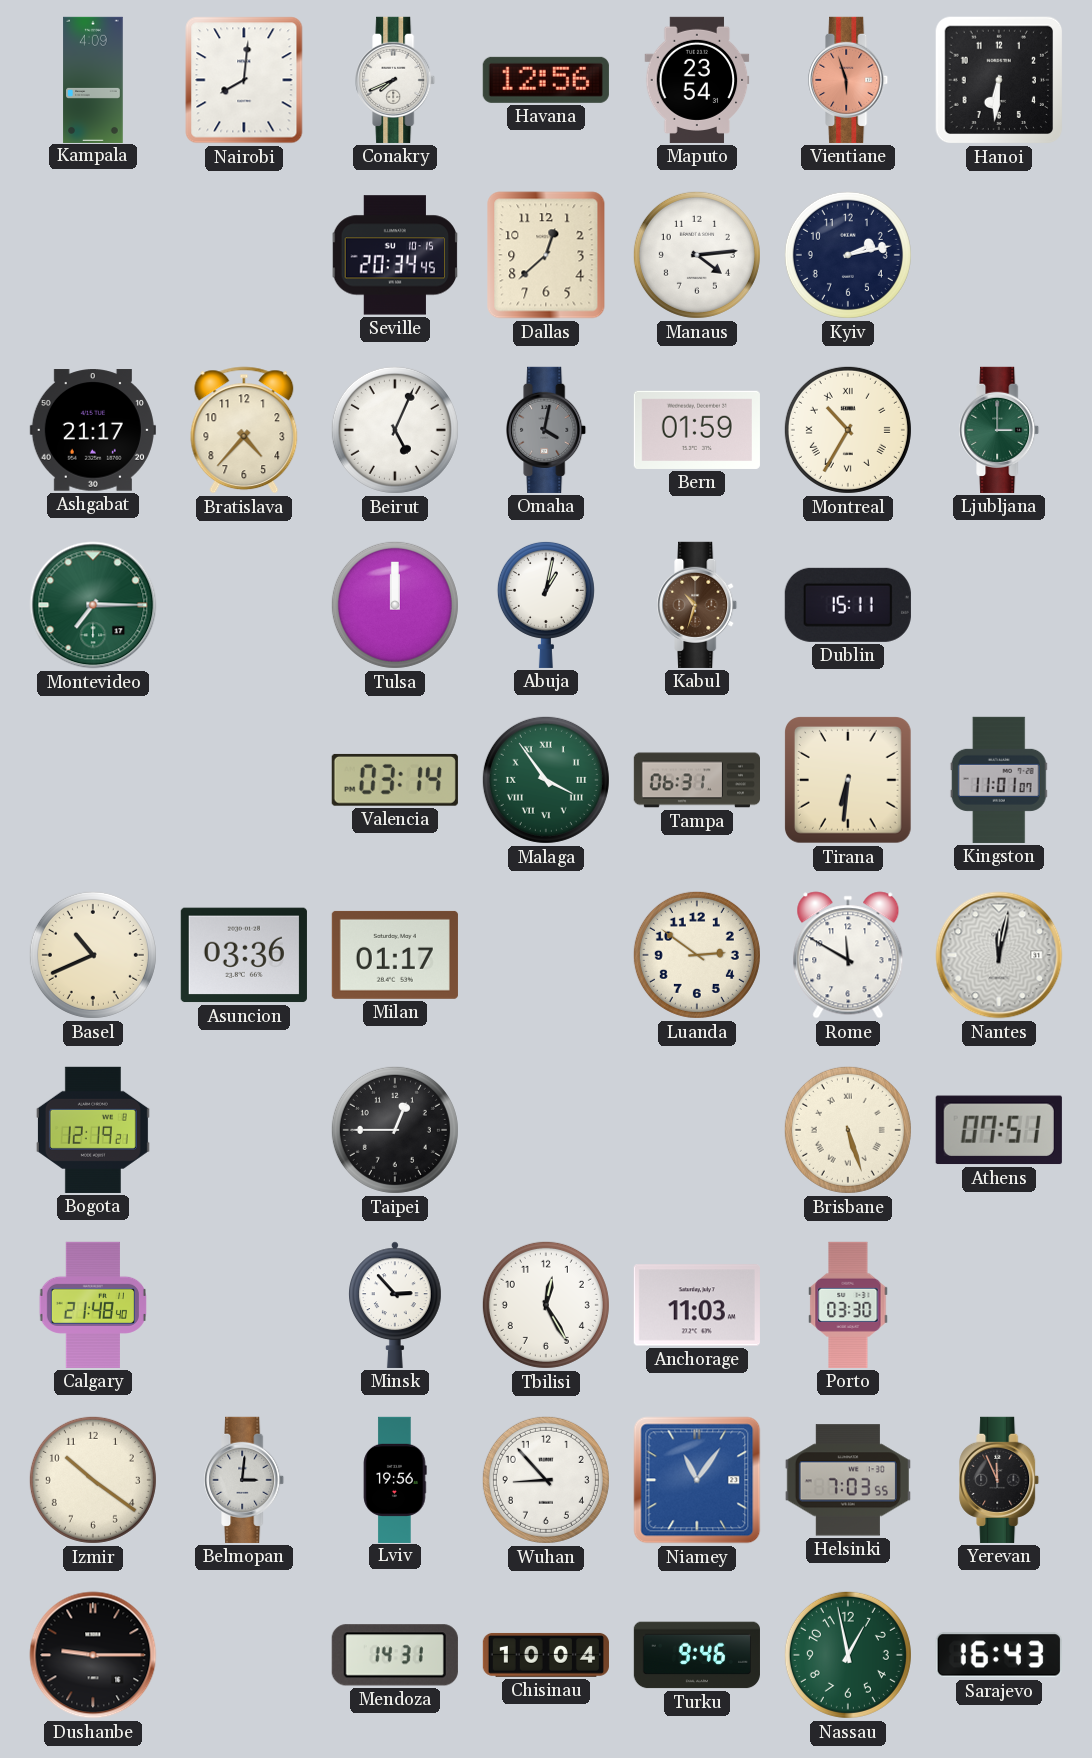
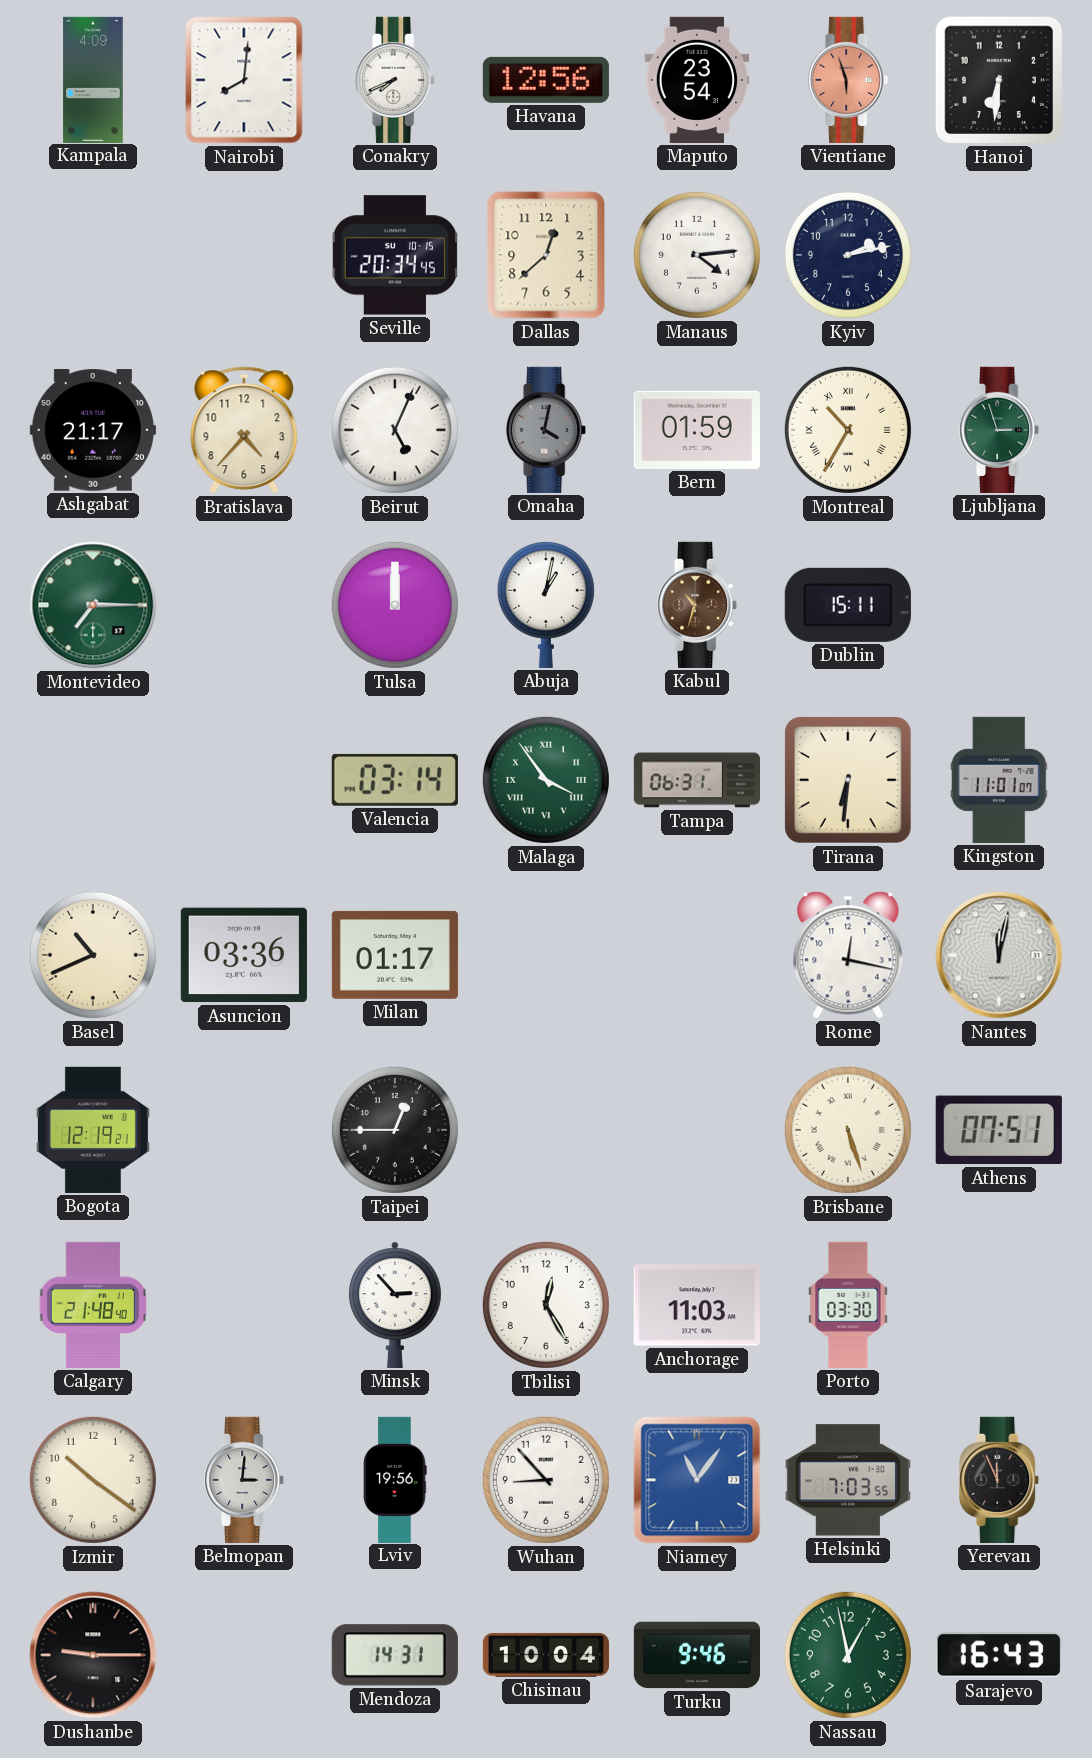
Ljubljana: 3:00 -> 2:57 (1000, 430)
Luanda: 2:51 -> none (697, 955)
Rome: 11:50 -> 12:17 (848, 955)
